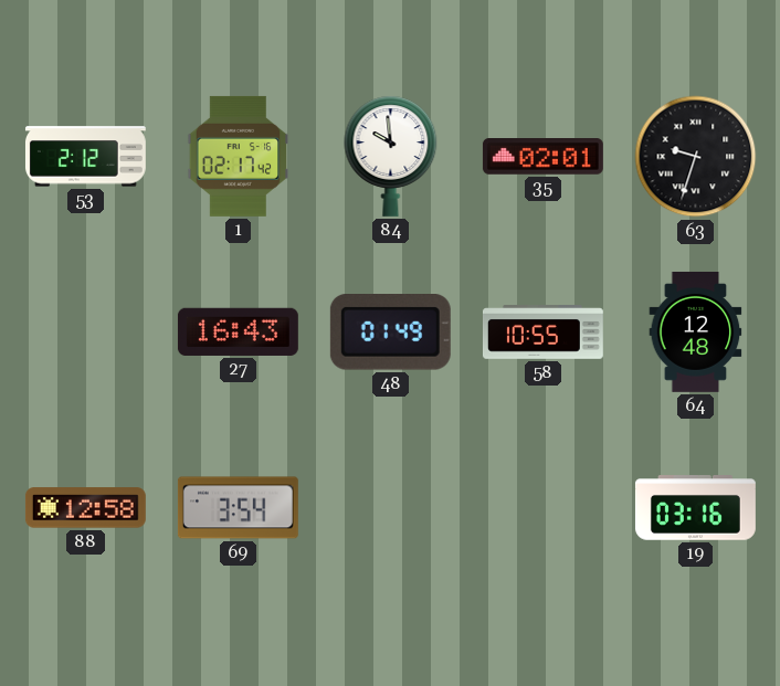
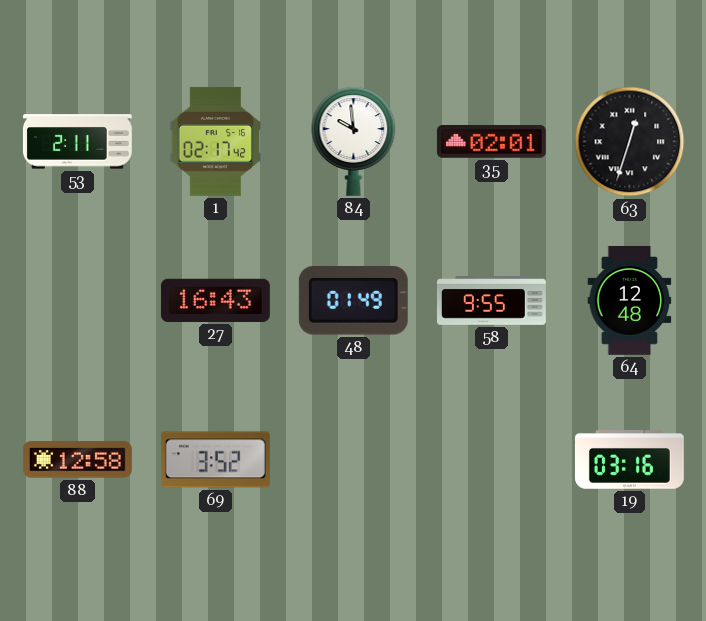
53: 2:12 -> 2:11 (77, 142)
63: 9:33 -> 12:33 (630, 142)
58: 10:55 -> 9:55 (491, 301)
69: 3:54 -> 3:52 (215, 460)
